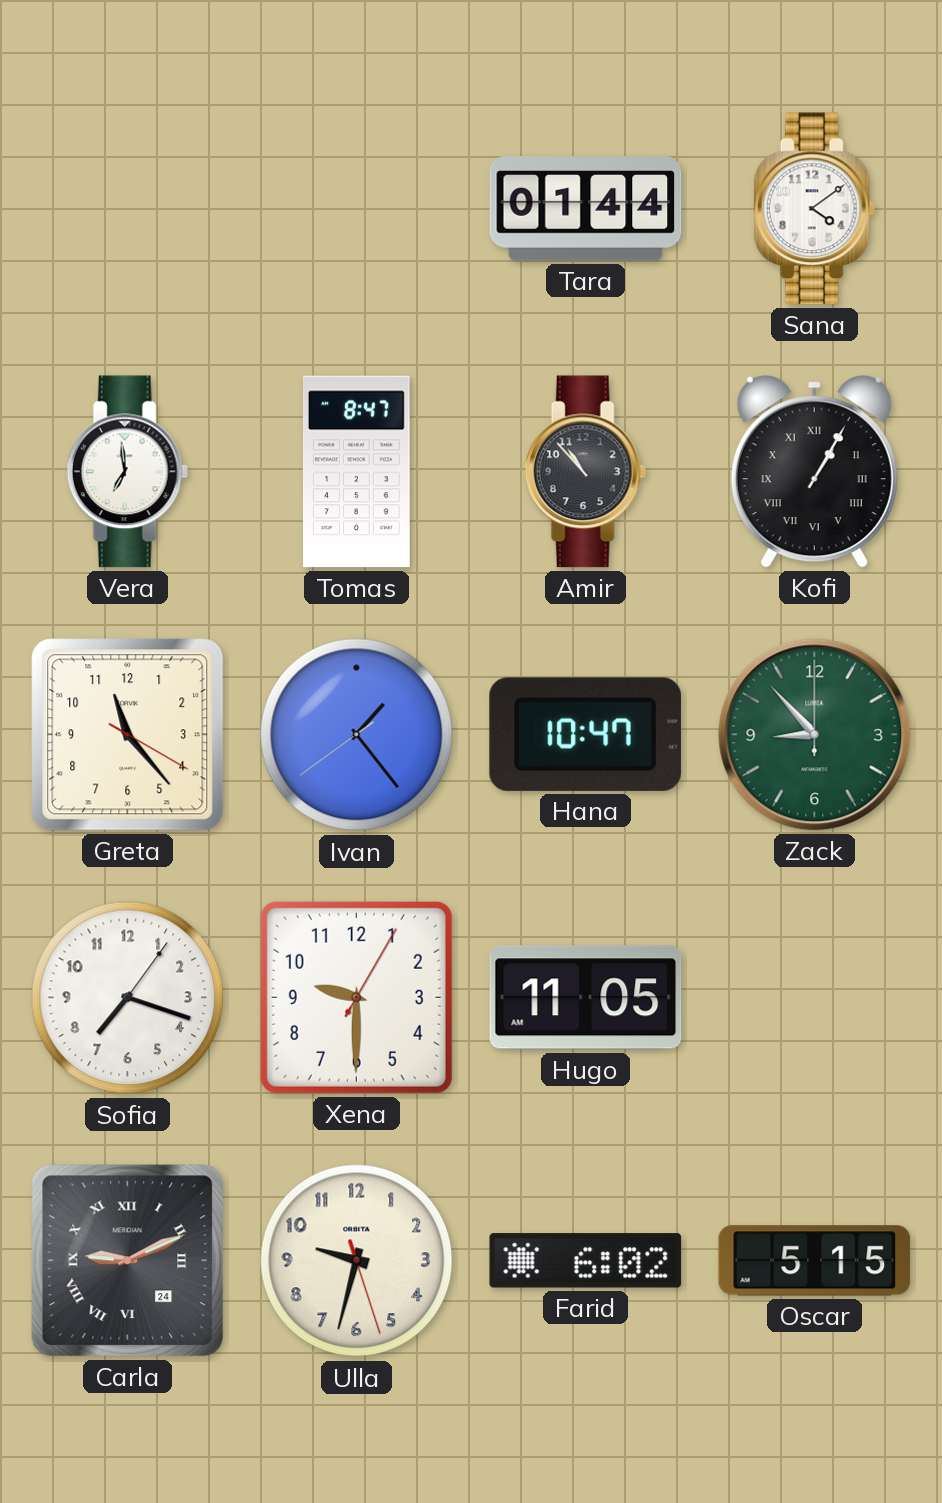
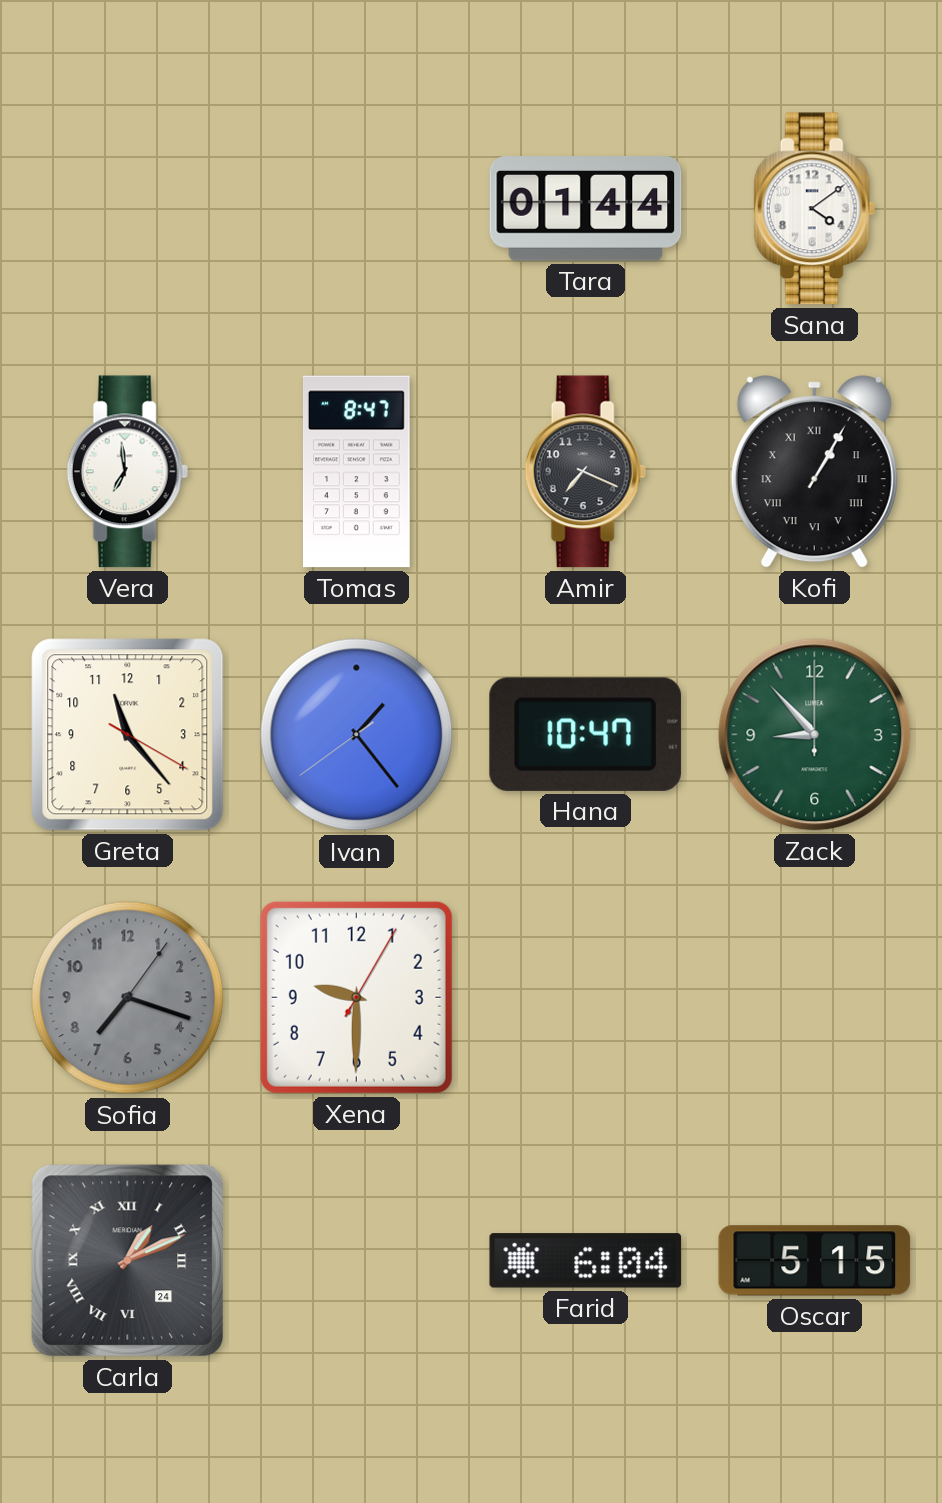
Amir: 10:53 -> 7:19 (585, 472)
Sofia dial: white -> grey (128, 998)
Hugo: 11:05 -> none (586, 998)
Carla: 9:11 -> 1:11 (128, 1261)
Ulla: 9:32 -> none (357, 1261)
Farid: 6:02 -> 6:04 (586, 1261)
